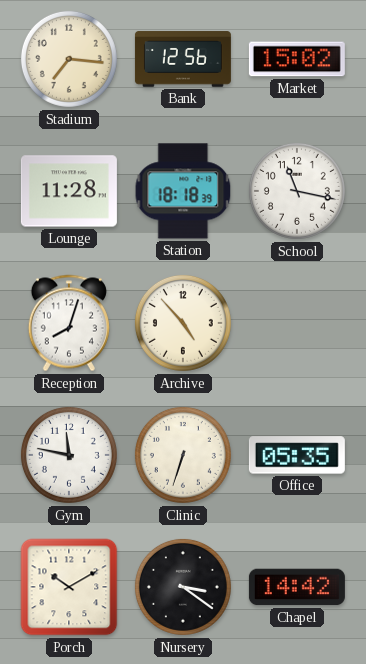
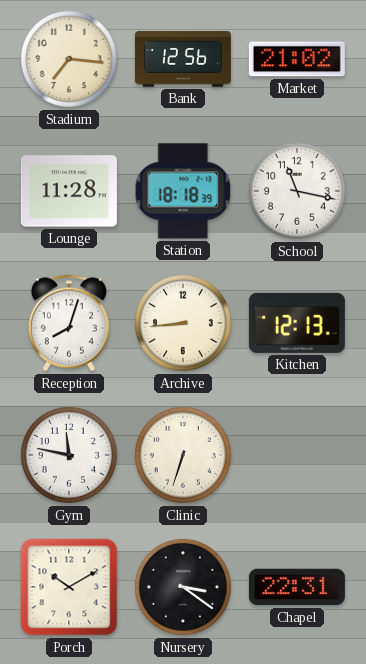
Market: 15:02 -> 21:02 (297, 59)
Archive: 4:53 -> 8:44 (183, 323)
Kitchen: none -> 12:13 (297, 323)
Office: 05:35 -> none (297, 455)
Chapel: 14:42 -> 22:31 (297, 587)
